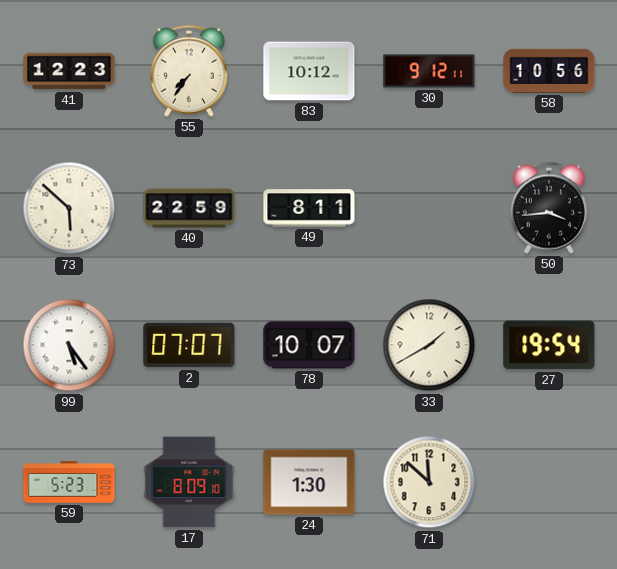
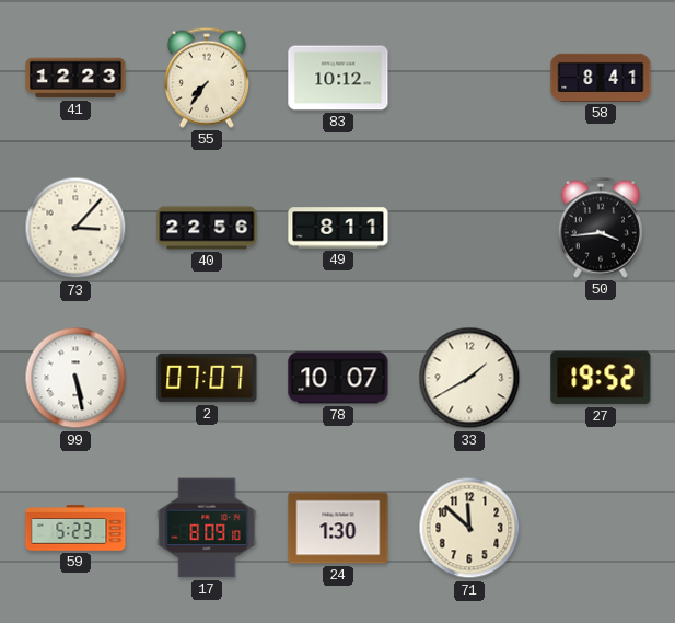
30: 9:12 -> none (429, 71)
58: 10:56 -> 8:41 (601, 78)
73: 5:52 -> 3:07 (75, 228)
40: 22:59 -> 22:56 (207, 228)
99: 5:24 -> 5:28 (75, 378)
27: 19:54 -> 19:52 (601, 378)
